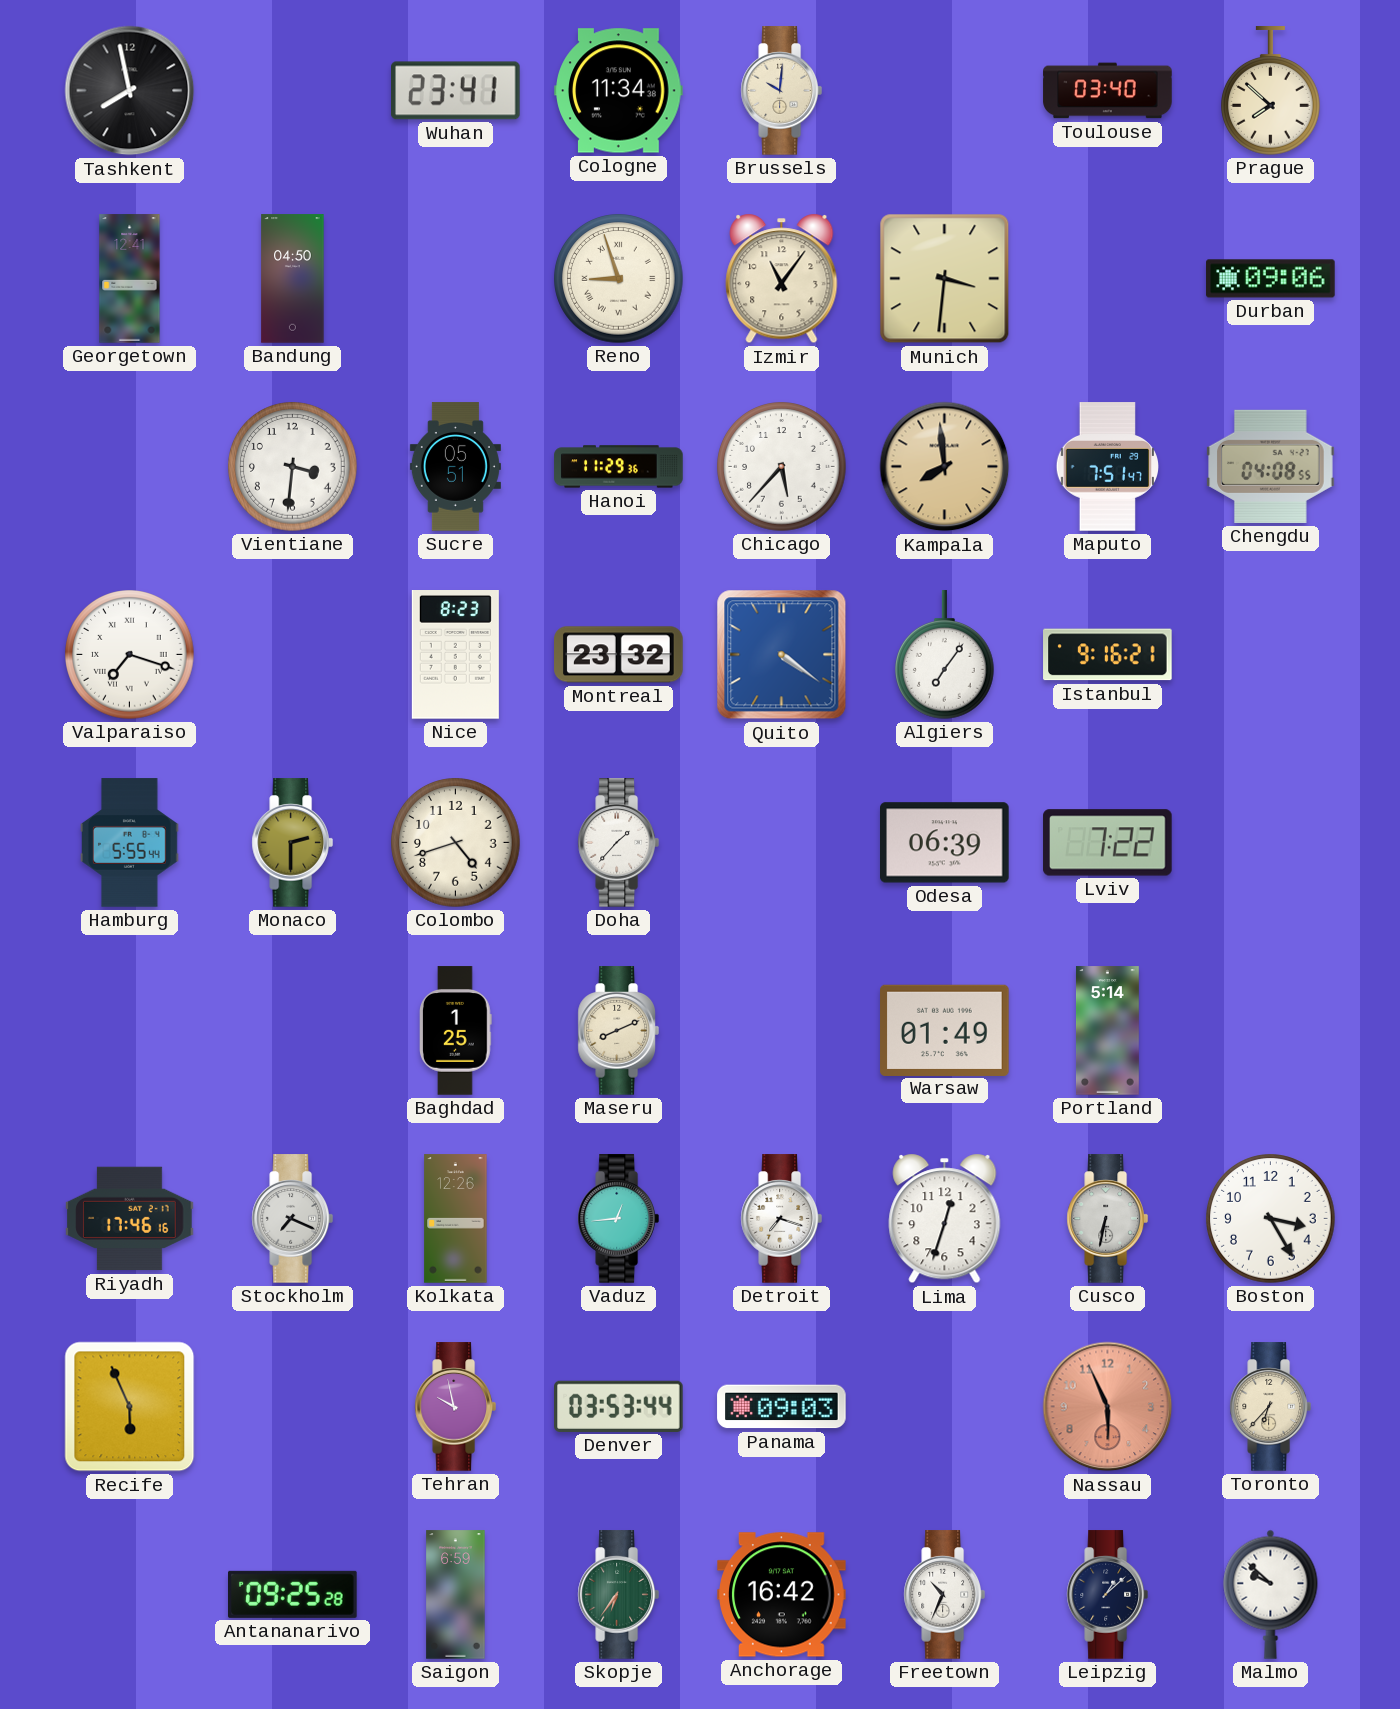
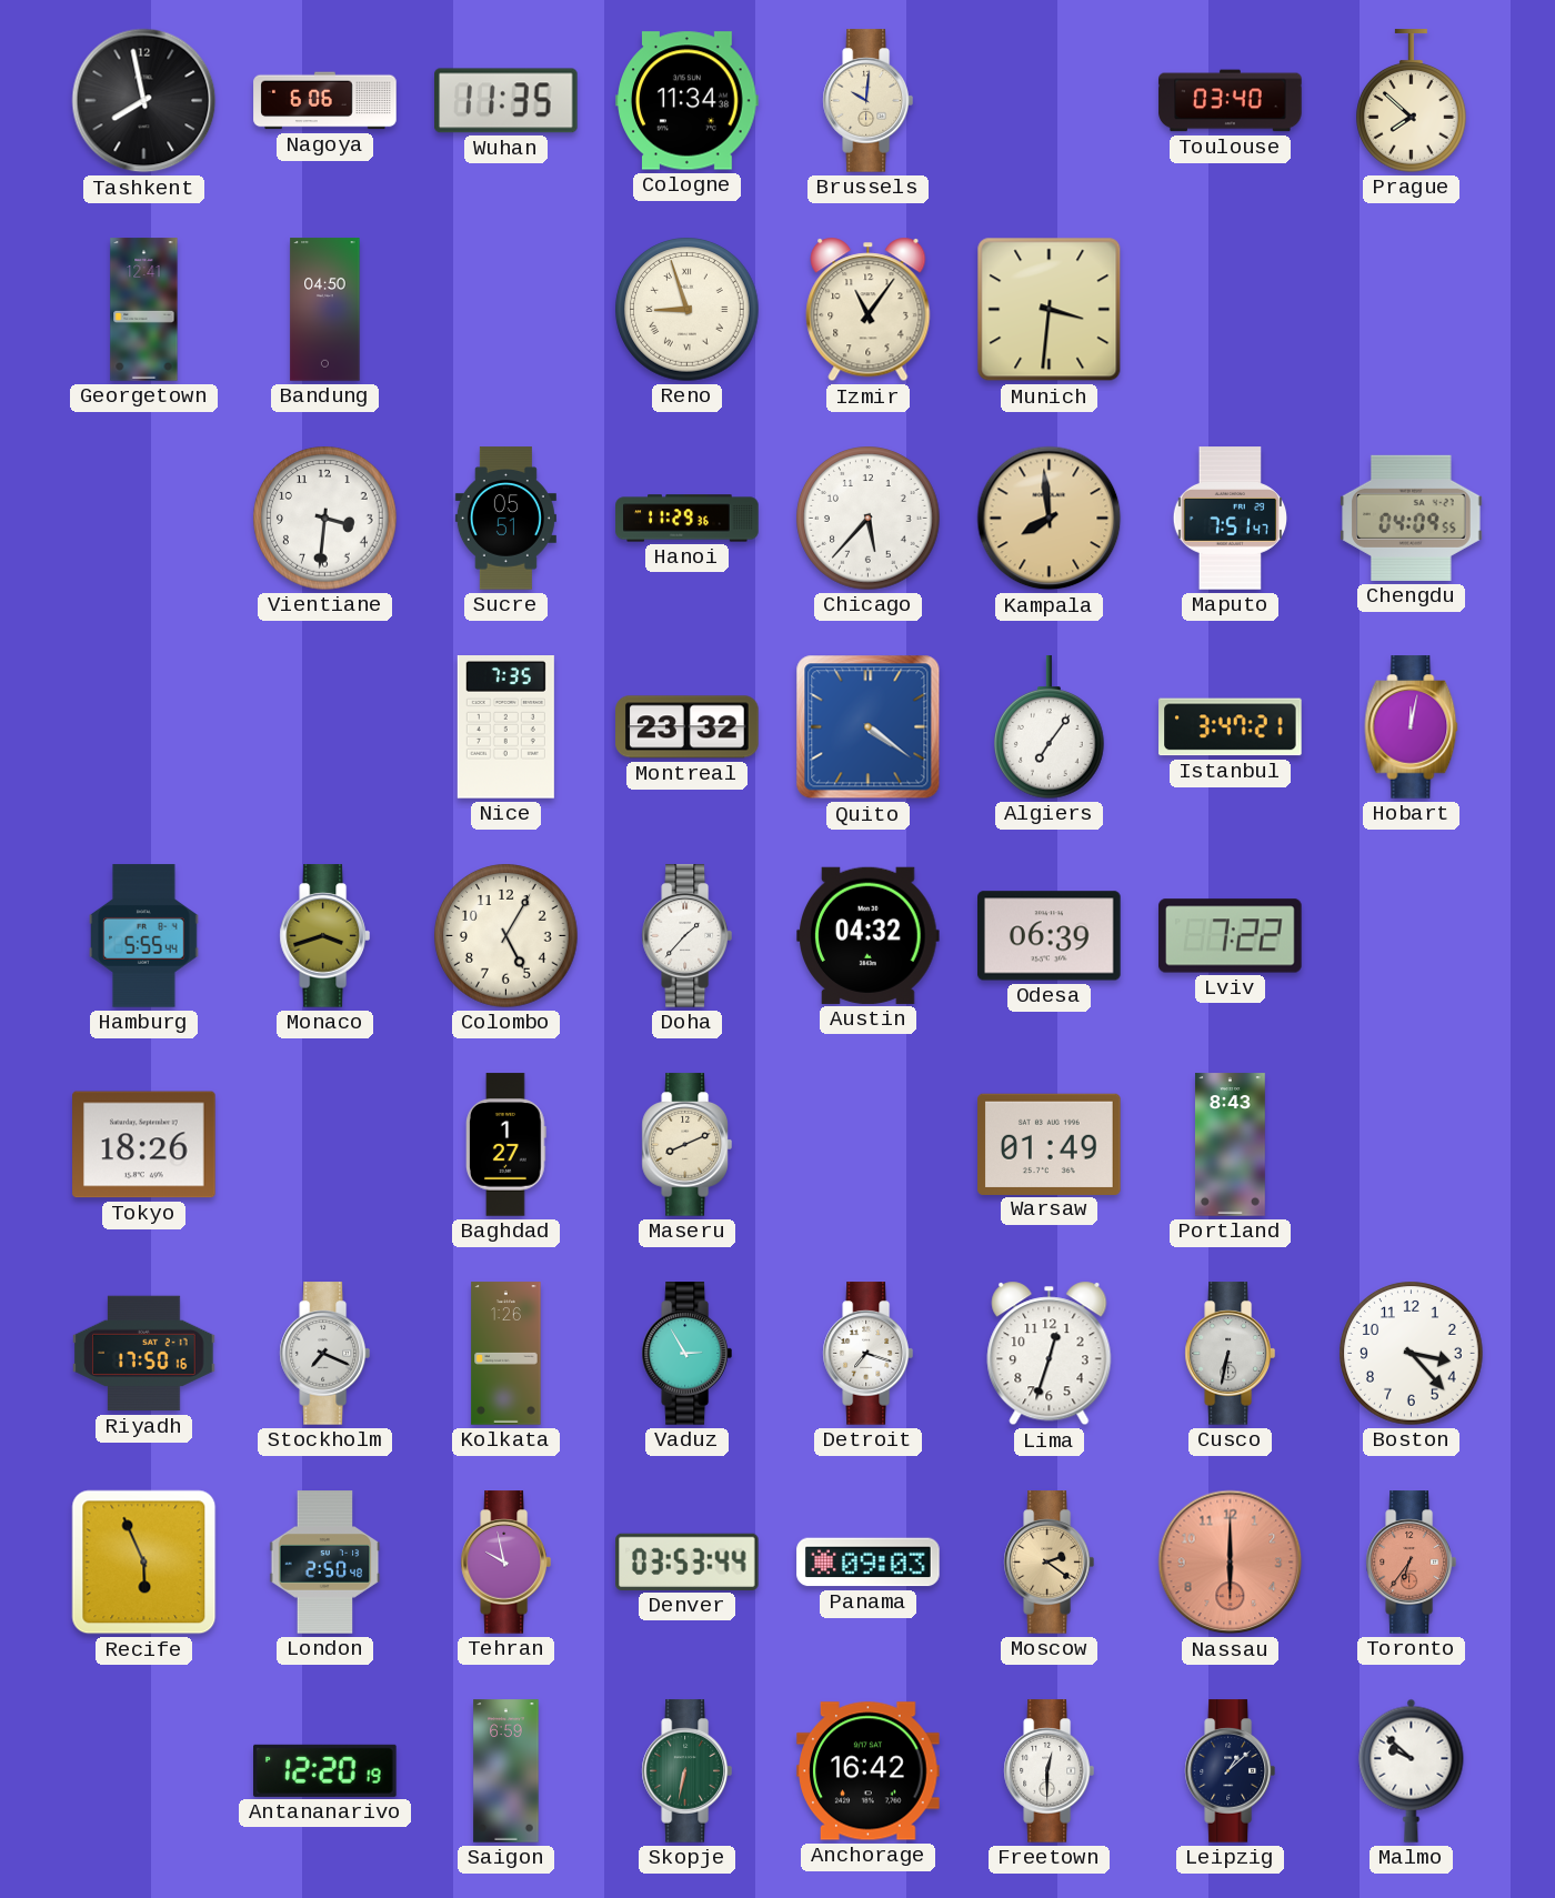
Nagoya: none -> 6:06 (325, 101)
Wuhan: 23:41 -> 11:35 (506, 101)
Durban: 09:06 -> none (1271, 279)
Chengdu: 04:08 -> 04:09 (1412, 518)
Valparaiso: 7:18 -> none (130, 655)
Nice: 8:23 -> 7:35 (505, 727)
Istanbul: 9:16 -> 3:47 (1231, 727)
Hobart: none -> 12:02 (1412, 727)
Monaco: 2:30 -> 3:42 (324, 936)
Colombo: 4:42 -> 5:05 (506, 936)
Austin: none -> 04:32 (869, 935)
Tokyo: none -> 18:26 (144, 1145)
Baghdad: 1:25 -> 1:27 (506, 1145)
Portland: 5:14 -> 8:43 (1230, 1145)
Riyadh: 17:46 -> 17:50 (144, 1354)
Kolkata: 12:26 -> 1:26 (506, 1354)
Vaduz: 12:44 -> 2:55 (686, 1354)
Boston: 3:25 -> 3:23 (1412, 1354)
London: none -> 2:50 (325, 1563)
Moscow: none -> 2:21 (1049, 1563)
Nassau: 5:56 -> 6:00 (1231, 1563)
Toronto: 6:37 -> 6:36 (1411, 1563)
Toronto dial: cream -> salmon (1411, 1563)
Antananarivo: 09:25 -> 12:20 (325, 1770)
Skopje: 6:36 -> 6:32 (686, 1771)
Freetown: 10:34 -> 12:30 (1049, 1771)
